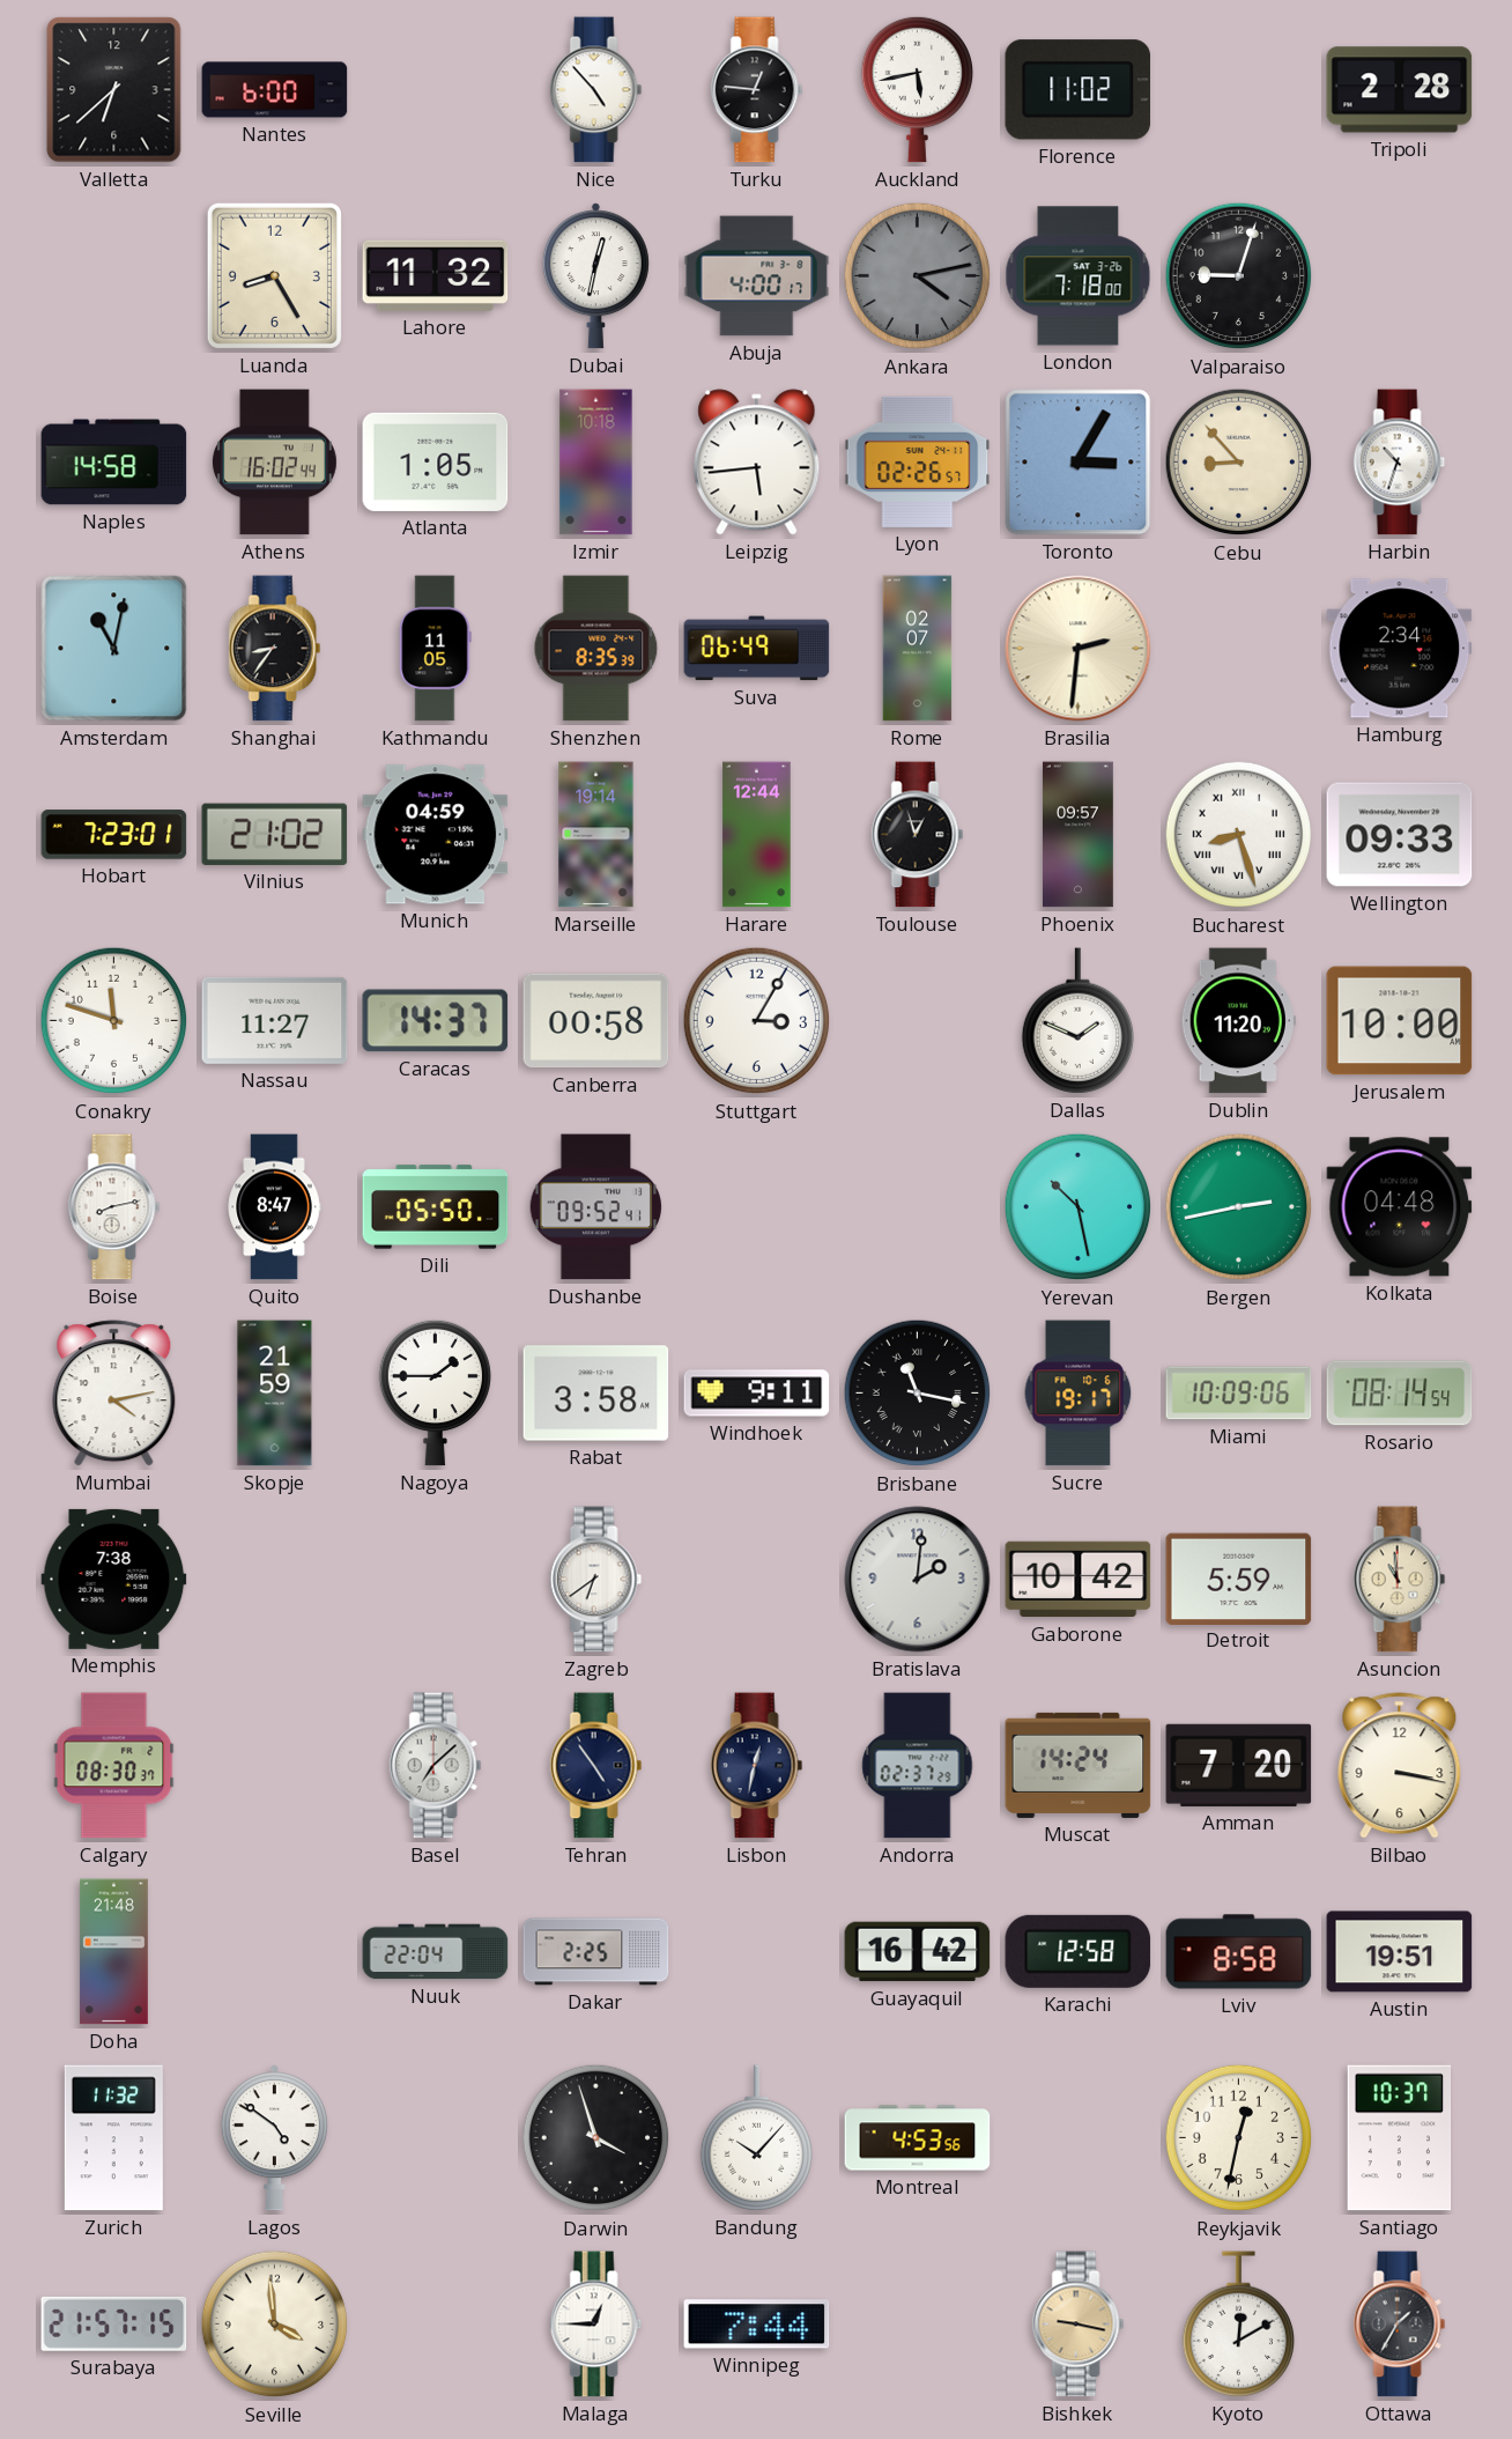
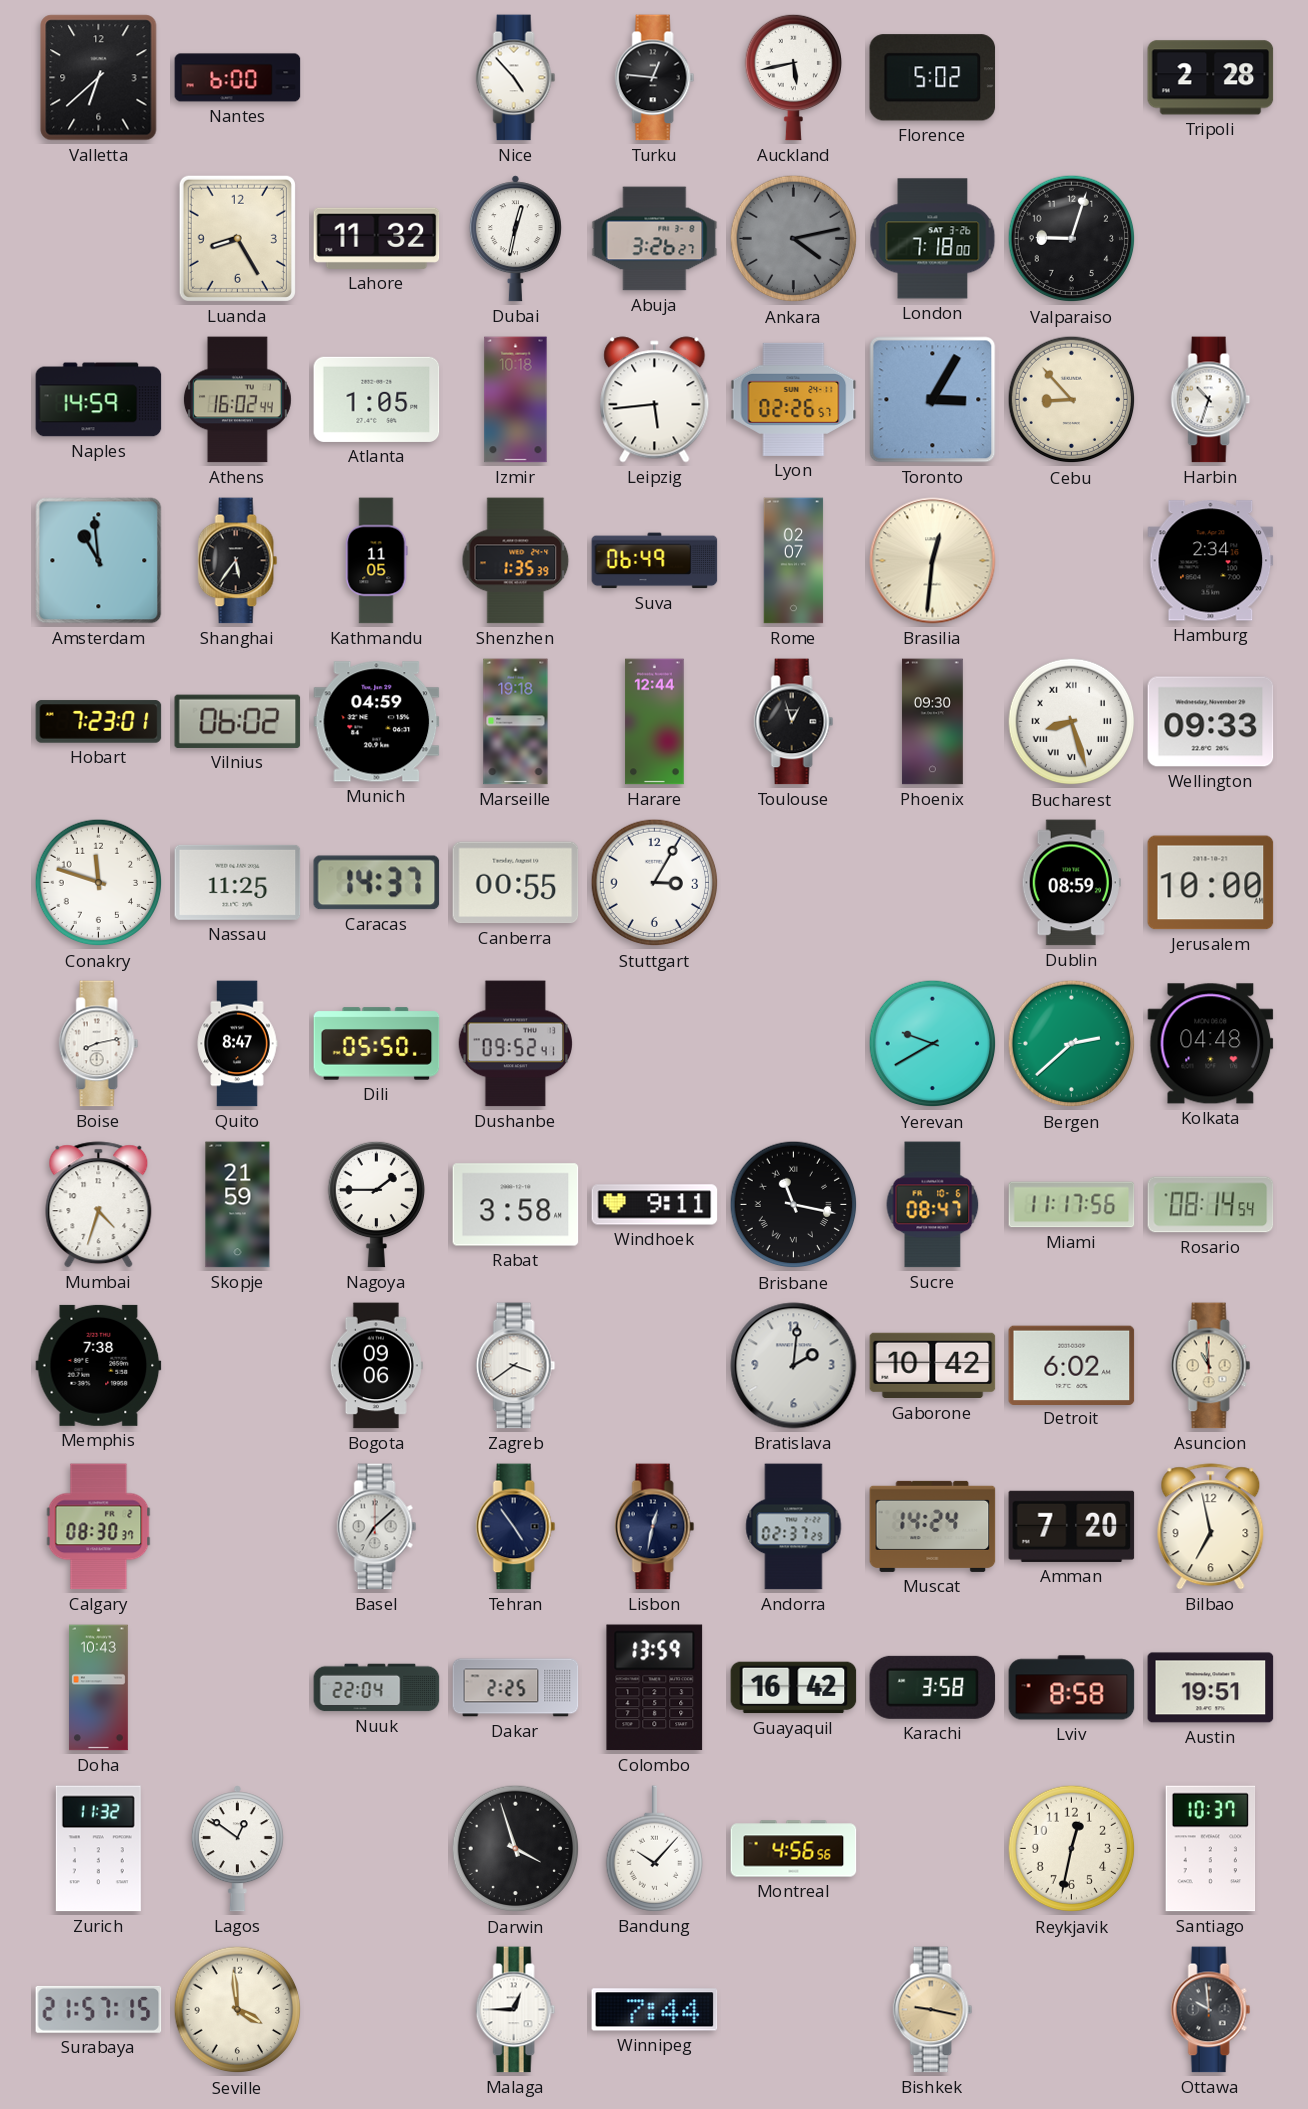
Florence: 11:02 -> 5:02 (933, 78)
Abuja: 4:00 -> 3:26 (655, 239)
Naples: 14:58 -> 14:59 (99, 400)
Amsterdam: 11:02 -> 10:59 (99, 561)
Shanghai: 8:36 -> 5:36 (238, 561)
Shenzhen: 8:35 -> 1:35 (516, 561)
Brasilia: 2:31 -> 12:31 (933, 561)
Vilnius: 21:02 -> 06:02 (238, 721)
Marseille: 19:14 -> 19:18 (516, 722)
Phoenix: 09:57 -> 09:30 (933, 722)
Nassau: 11:27 -> 11:25 (238, 882)
Canberra: 00:58 -> 00:55 (516, 883)
Dallas: 1:49 -> none (1077, 1021)
Dublin: 11:20 -> 08:59 (1071, 883)
Yerevan: 10:28 -> 9:40 (933, 1044)
Bergen: 2:43 -> 2:38 (1072, 1044)
Mumbai: 4:13 -> 4:33 (99, 1205)
Sucre: 19:17 -> 08:47 (933, 1205)
Miami: 10:09 -> 11:17 (1072, 1205)
Bogota: none -> 09:06 (376, 1366)
Zagreb: 6:39 -> 3:39 (516, 1366)
Detroit: 5:59 -> 6:02 (1072, 1365)
Bilbao: 3:17 -> 6:58 (1211, 1527)
Doha: 21:48 -> 10:43 (99, 1688)
Colombo: none -> 13:59 (655, 1688)
Karachi: 12:58 -> 3:58 (933, 1687)
Lagos: 4:51 -> 12:51 (237, 1849)
Montreal: 4:53 -> 4:56 (794, 1849)
Kyoto: 12:10 -> none (1238, 2325)
Ottawa: 1:35 -> 9:59 (1211, 2010)
